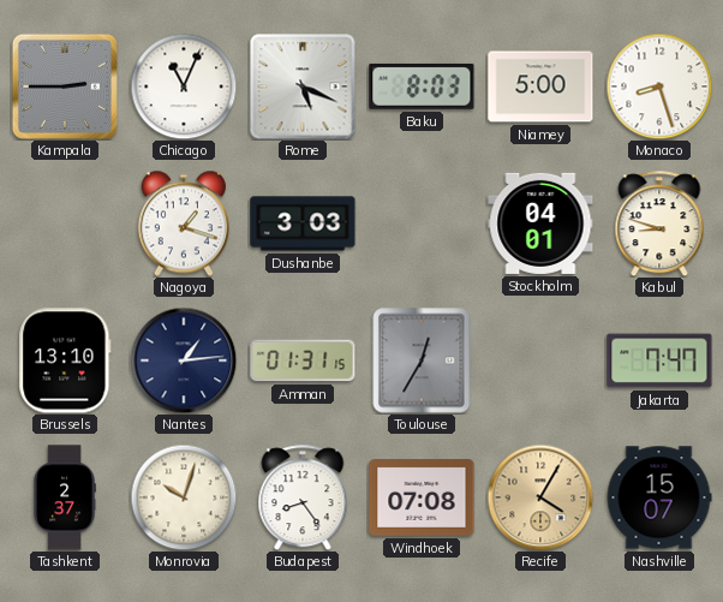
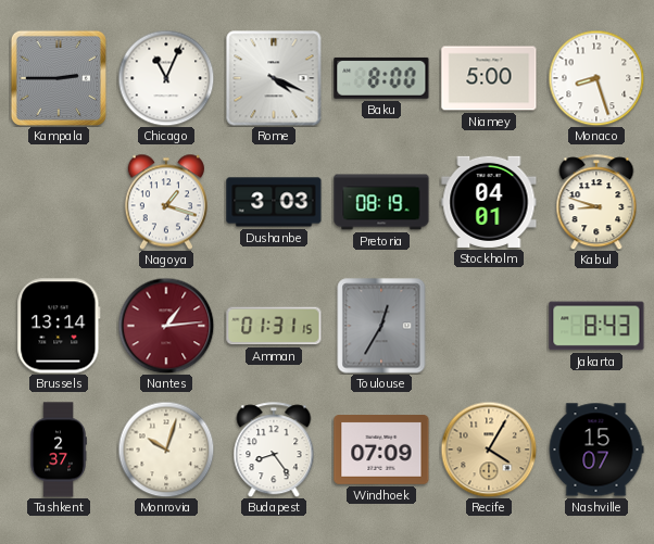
Rome: 5:19 -> 4:19 (274, 78)
Baku: 8:03 -> 8:00 (381, 78)
Pretoria: none -> 08:19 (381, 202)
Brussels: 13:10 -> 13:14 (59, 326)
Nantes dial: navy -> burgundy (166, 326)
Jakarta: 7:47 -> 8:43 (596, 326)
Windhoek: 07:08 -> 07:09 (381, 451)
